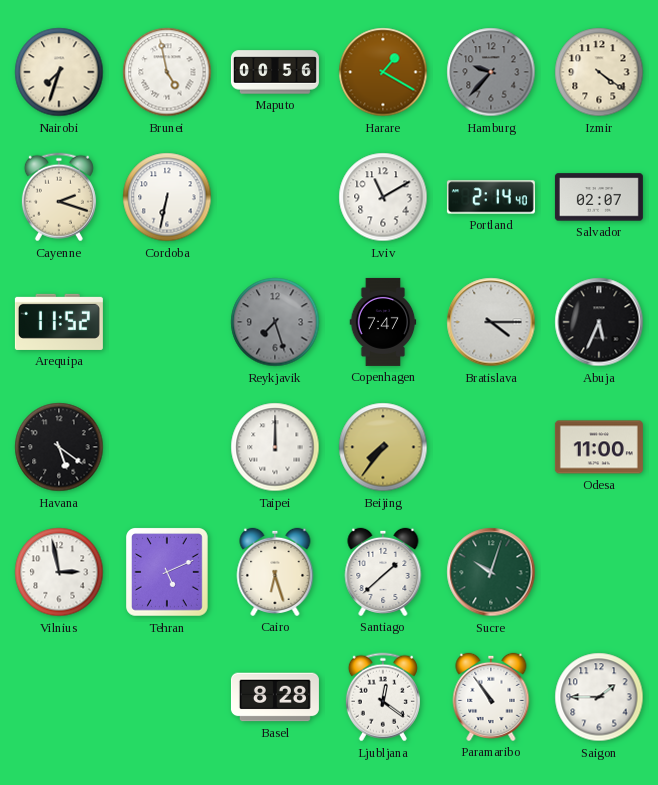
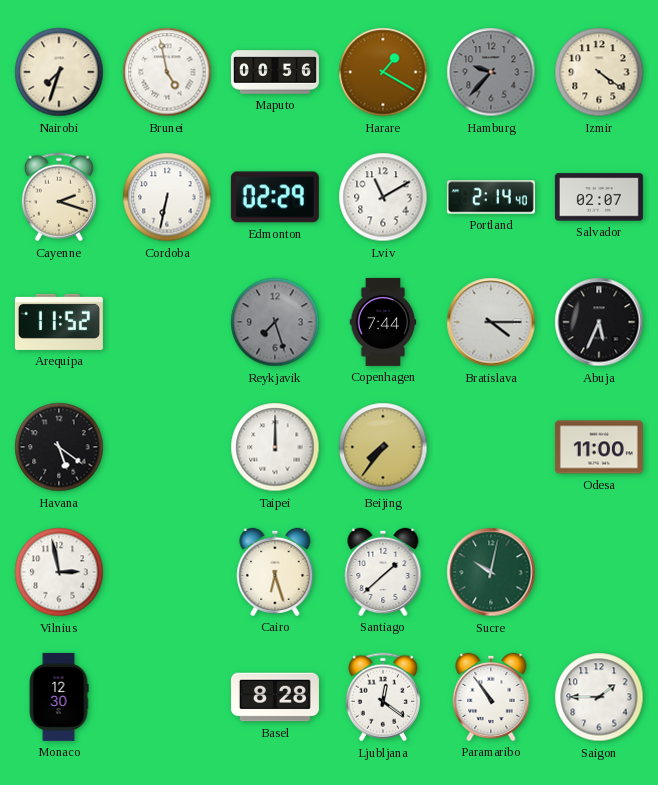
Edmonton: none -> 02:29 (275, 197)
Copenhagen: 7:47 -> 7:44 (383, 322)
Tehran: 5:11 -> none (168, 573)
Sucre: 10:03 -> 10:02 (491, 572)
Monaco: none -> 12:30 (59, 697)
